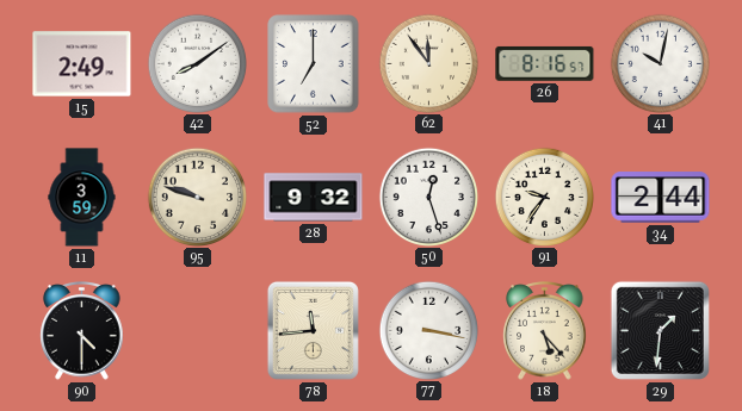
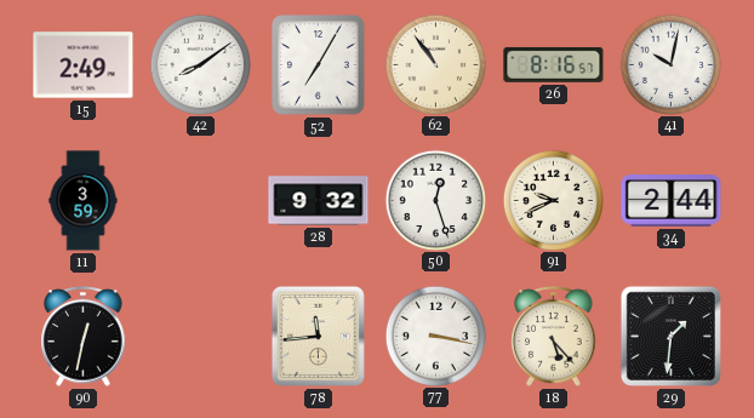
52: 7:00 -> 7:05 (319, 65)
62: 11:54 -> 10:54 (435, 64)
95: 9:48 -> none (197, 197)
91: 9:36 -> 9:41 (553, 200)
90: 4:30 -> 12:32 (84, 337)
